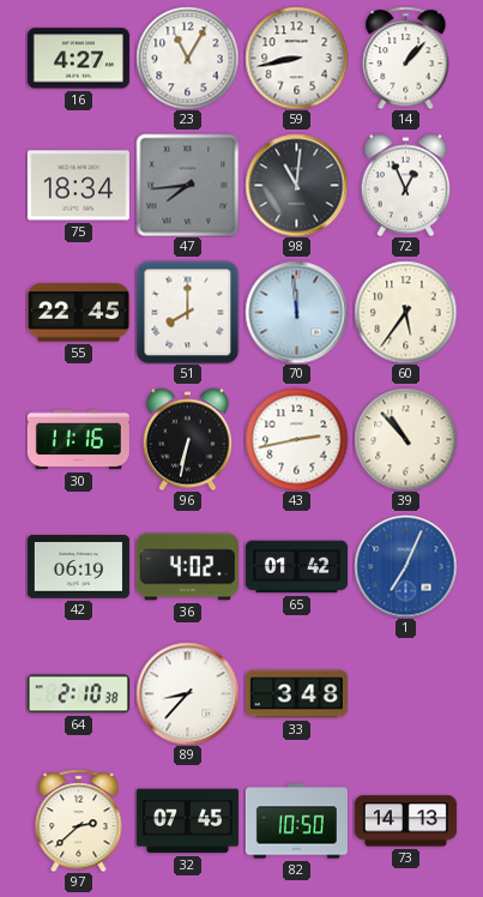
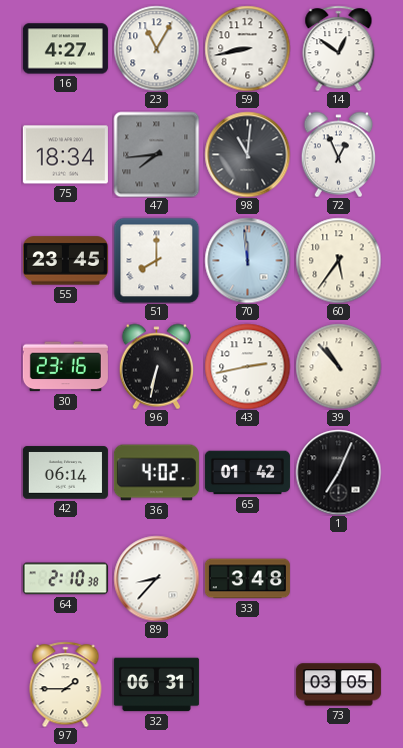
14: 1:07 -> 12:51 (339, 48)
55: 22:45 -> 23:45 (65, 261)
30: 11:16 -> 23:16 (65, 367)
42: 06:19 -> 06:14 (65, 473)
1 dial: blue -> black (338, 472)
97: 2:38 -> 1:45 (66, 684)
32: 07:45 -> 06:31 (156, 685)
82: 10:50 -> none (296, 821)
73: 14:13 -> 03:05 (338, 685)
